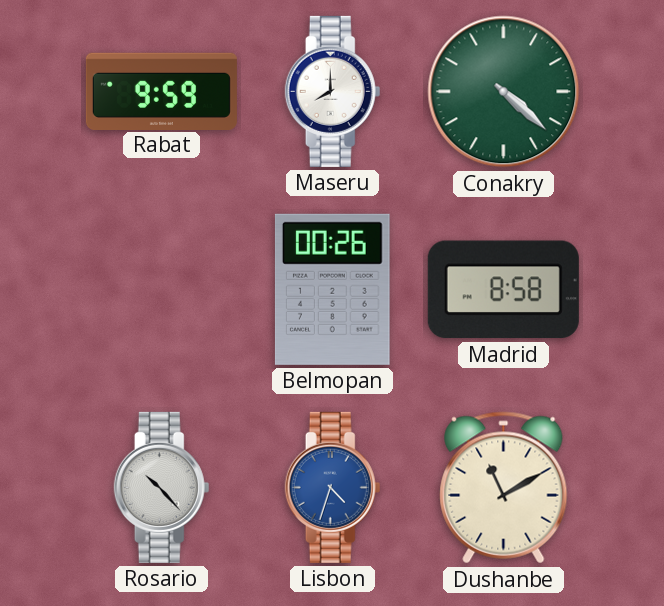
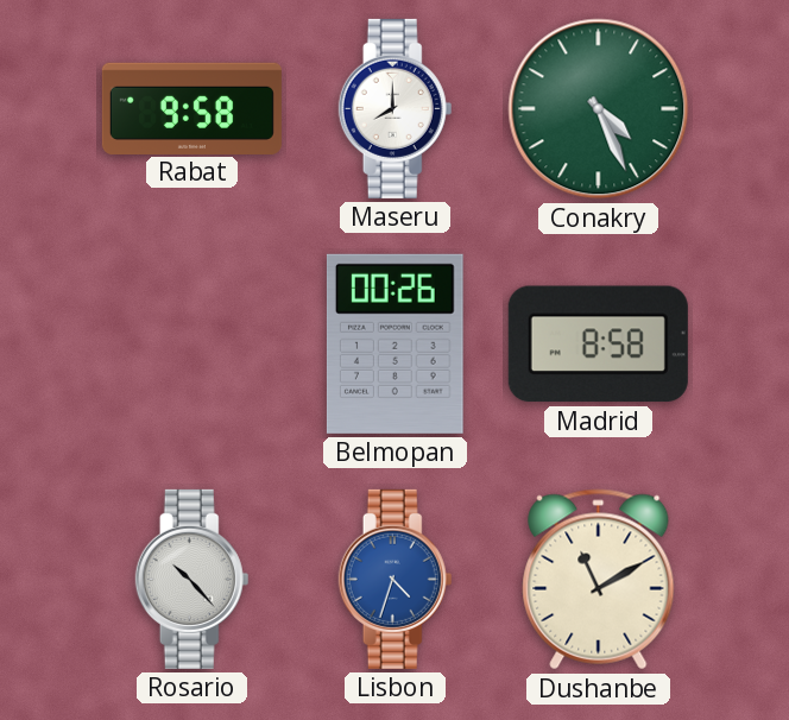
Rabat: 9:59 -> 9:58 (191, 108)
Conakry: 4:22 -> 4:26 (599, 109)
